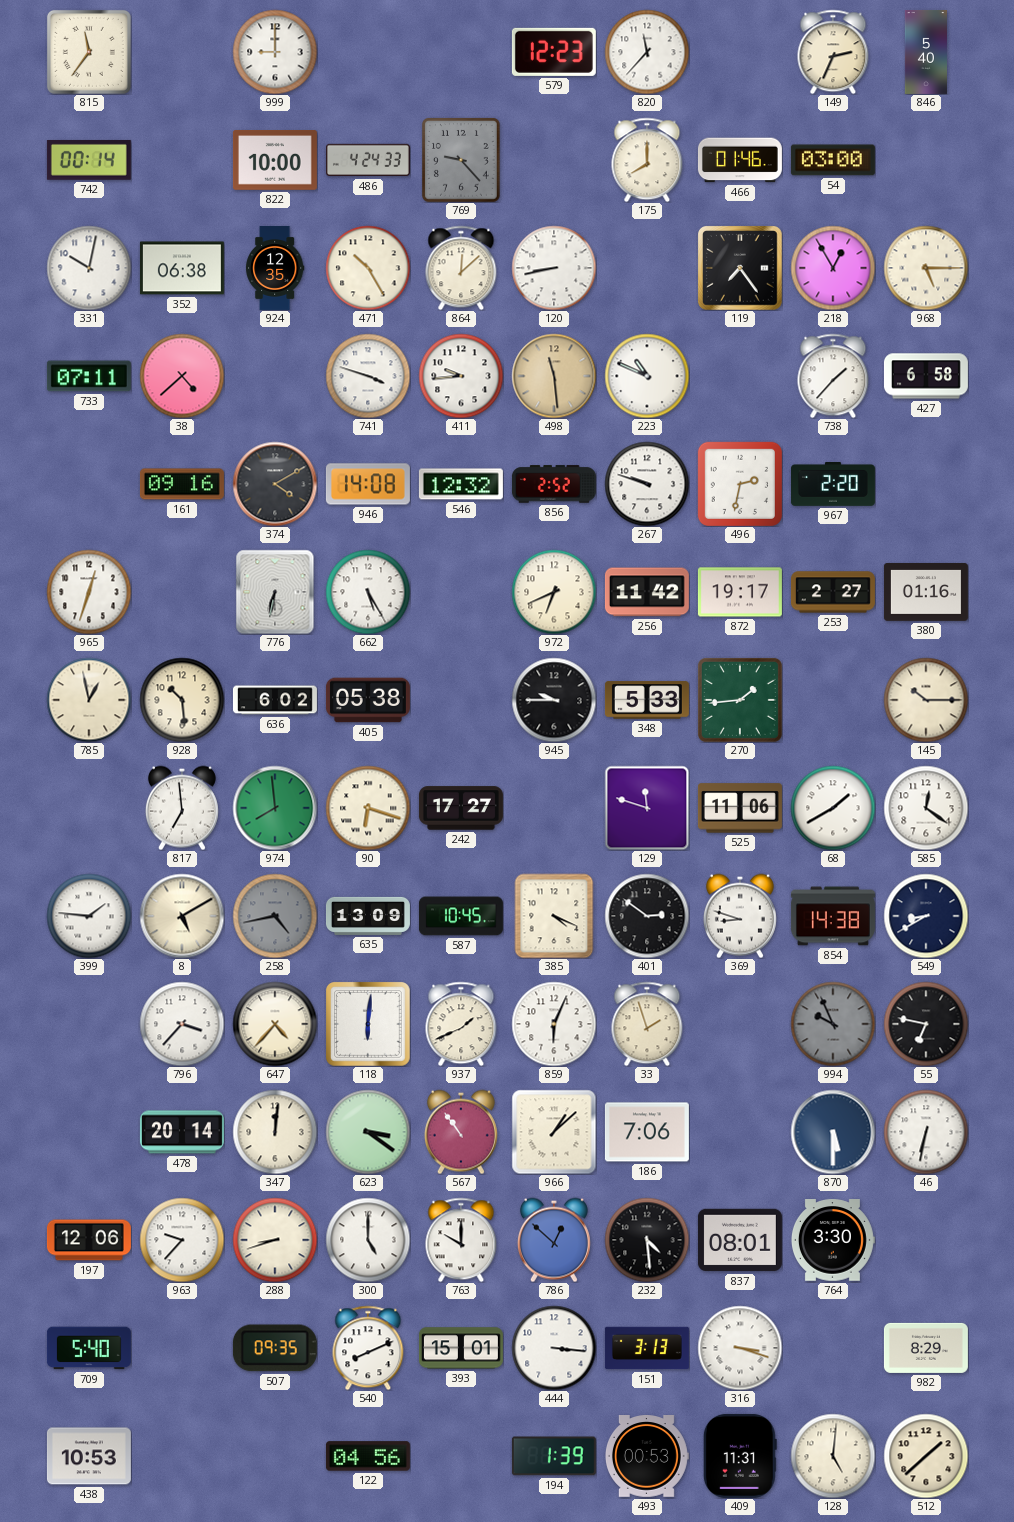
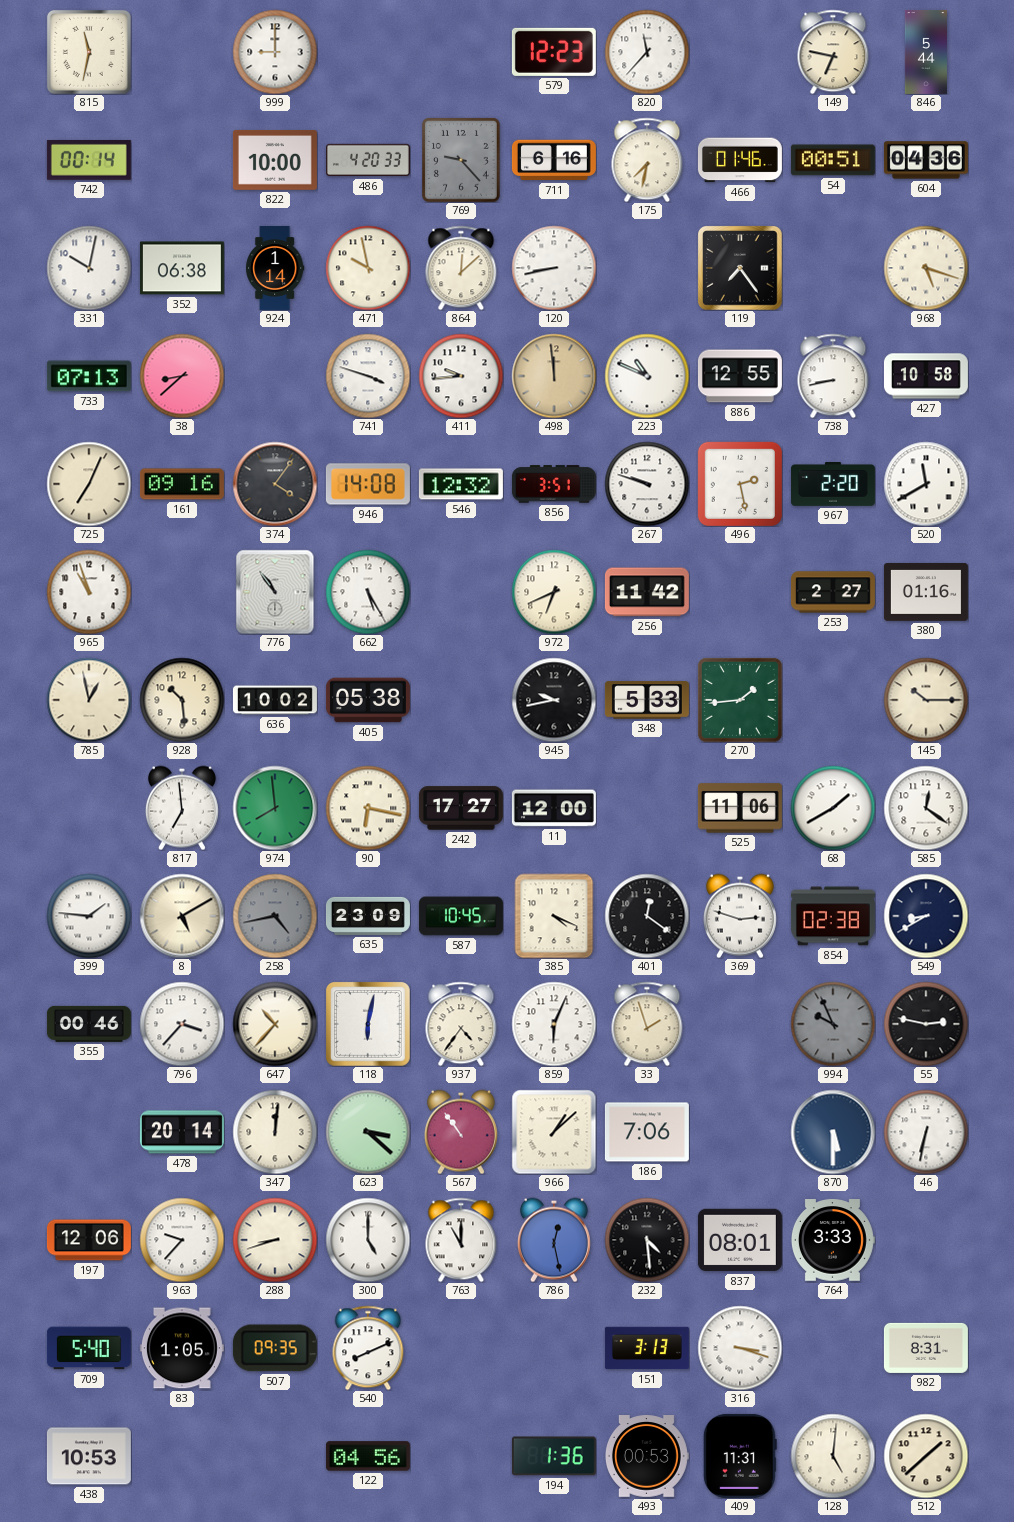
815: 11:36 -> 11:32 (89, 52)
149: 2:34 -> 6:47 (833, 52)
846: 5:40 -> 5:44 (926, 52)
486: 4:24 -> 4:20 (368, 160)
711: none -> 6:16 (554, 160)
175: 8:00 -> 7:32 (647, 160)
54: 03:00 -> 00:51 (833, 160)
604: none -> 04:36 (926, 160)
924: 12:35 -> 1:14 (276, 268)
471: 10:25 -> 9:58 (368, 268)
218: 12:55 -> none (833, 268)
968: 5:15 -> 5:18 (926, 268)
733: 07:11 -> 07:13 (89, 376)
38: 4:38 -> 8:38 (182, 376)
498: 11:29 -> 11:59 (554, 376)
886: none -> 12:55 (740, 376)
738: 1:37 -> 8:43 (833, 376)
427: 6:58 -> 10:58 (926, 376)
725: none -> 7:04 (89, 484)
374: 4:10 -> 4:06 (275, 484)
856: 2:52 -> 3:51 (554, 484)
496: 2:32 -> 2:28 (740, 484)
520: none -> 11:40 (926, 484)
965: 12:33 -> 10:57 (89, 592)
776: 6:32 -> 10:54 (275, 592)
872: 19:17 -> none (740, 592)
636: 6:02 -> 10:02 (275, 700)
945: 9:45 -> 9:43 (554, 700)
90: 6:18 -> 6:17 (368, 808)
11: none -> 12:00 (554, 808)
129: 11:48 -> none (647, 808)
635: 13:09 -> 23:09 (368, 916)
401: 2:51 -> 12:21 (647, 916)
369: 8:48 -> 2:48 (740, 916)
854: 14:38 -> 02:38 (833, 916)
355: none -> 00:46 (89, 1024)
647: 4:37 -> 10:37 (275, 1024)
118: 6:01 -> 6:02 (368, 1024)
937: 1:41 -> 4:36 (461, 1024)
55: 6:47 -> 2:47 (926, 1024)
623: 3:21 -> 3:22 (368, 1132)
763: 10:00 -> 11:00 (461, 1240)
786: 12:52 -> 12:28 (554, 1240)
764: 3:30 -> 3:33 (833, 1240)
83: none -> 1:05 (182, 1348)
393: 15:01 -> none (461, 1348)
444: 3:16 -> none (554, 1348)
982: 8:29 -> 8:31 (926, 1348)
194: 1:39 -> 1:36 (554, 1456)
